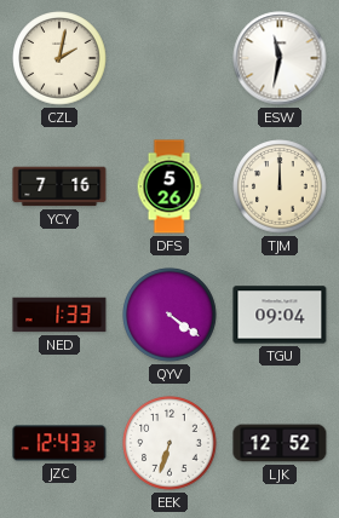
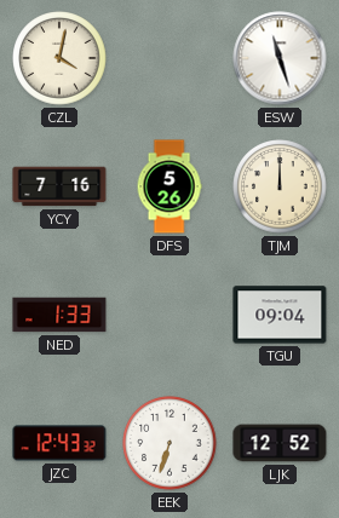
CZL: 2:02 -> 4:02 (59, 58)
ESW: 11:32 -> 11:27 (280, 58)
QYV: 4:21 -> none (169, 315)
